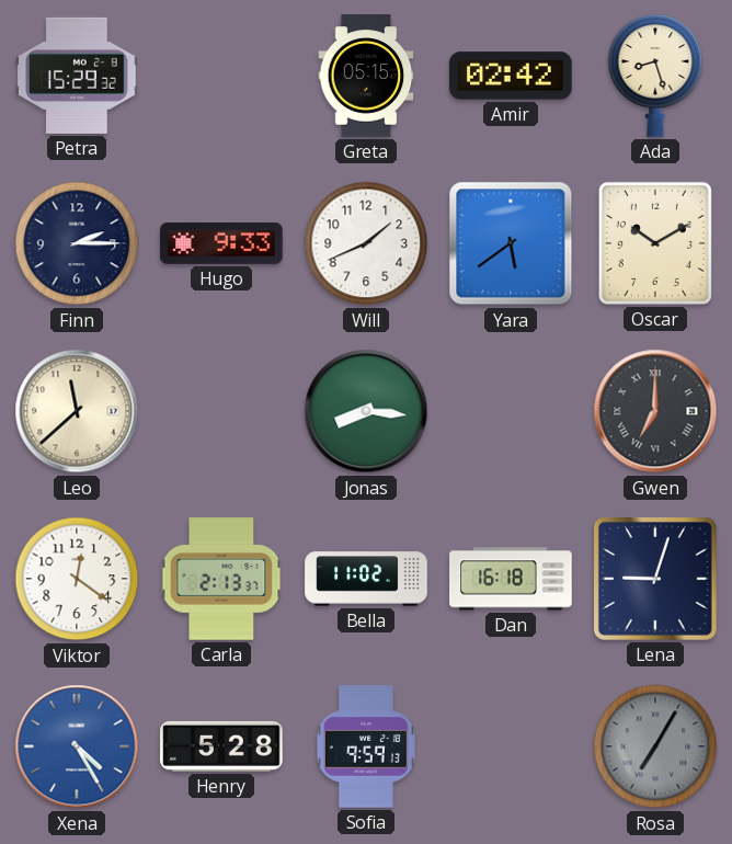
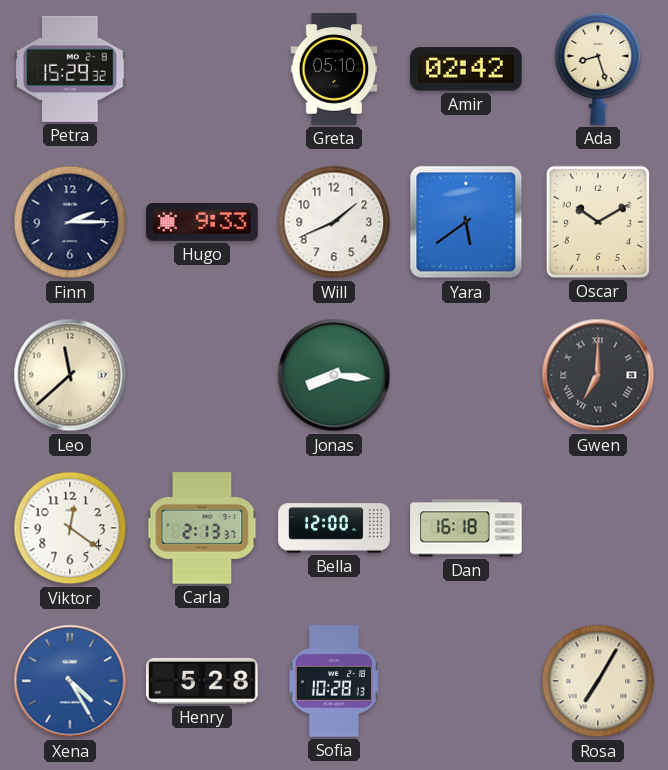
Greta: 05:15 -> 05:10 (334, 69)
Bella: 11:02 -> 12:00 (334, 528)
Lena: 9:03 -> none (655, 579)
Sofia: 9:59 -> 10:28 (334, 681)
Rosa dial: grey -> cream (598, 681)
